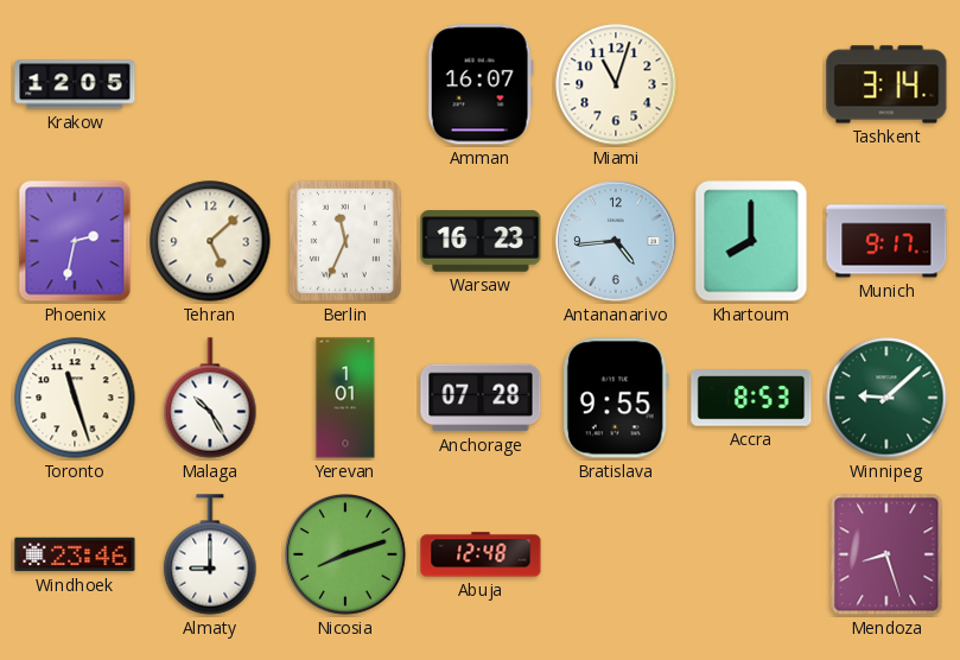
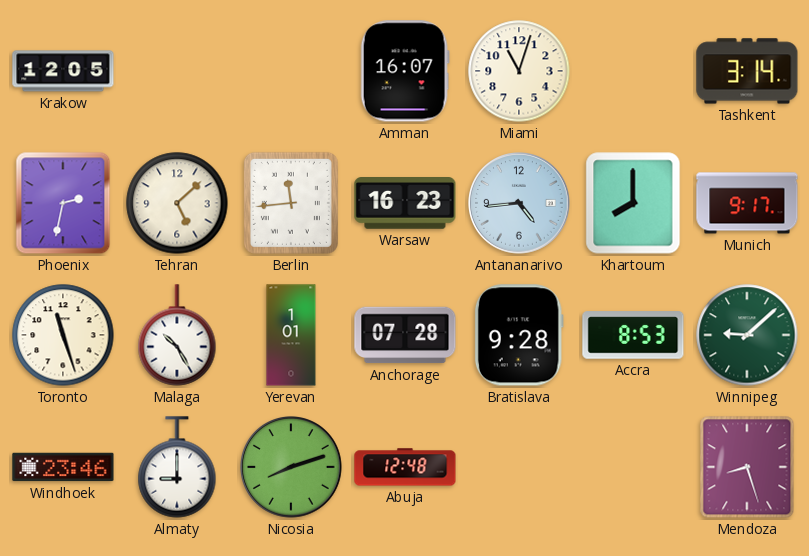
Berlin: 11:34 -> 11:44 (291, 203)
Bratislava: 9:55 -> 9:28 (519, 335)
